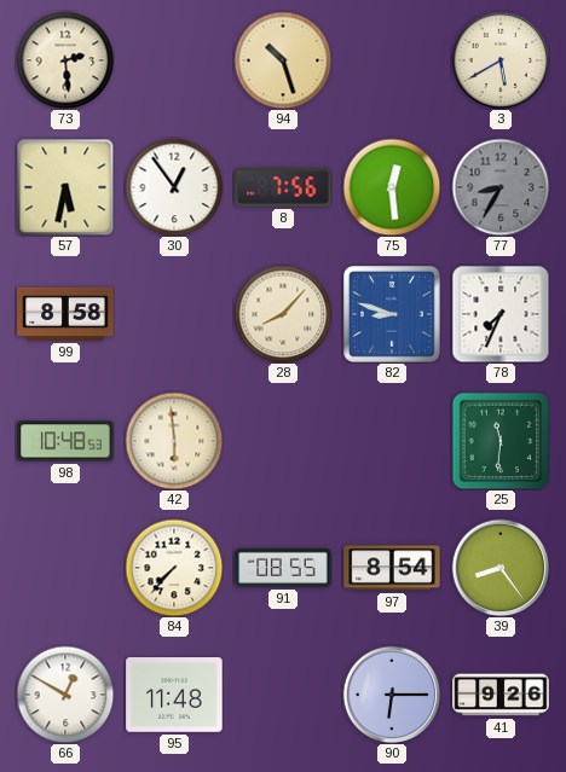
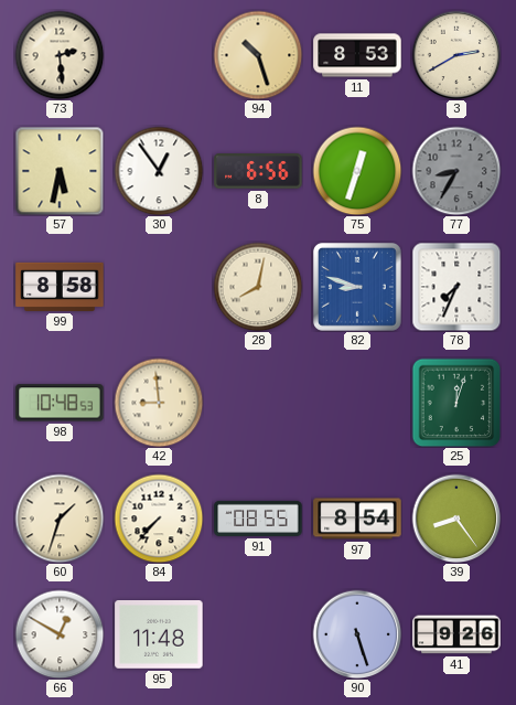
11: none -> 8:53 (357, 55)
3: 5:40 -> 2:40 (456, 55)
8: 7:56 -> 6:56 (258, 171)
75: 12:29 -> 12:33 (357, 171)
28: 8:07 -> 8:02 (258, 287)
42: 5:59 -> 8:59 (159, 403)
25: 11:31 -> 12:03 (456, 403)
60: none -> 1:33 (60, 519)
90: 6:15 -> 5:27 (357, 634)
